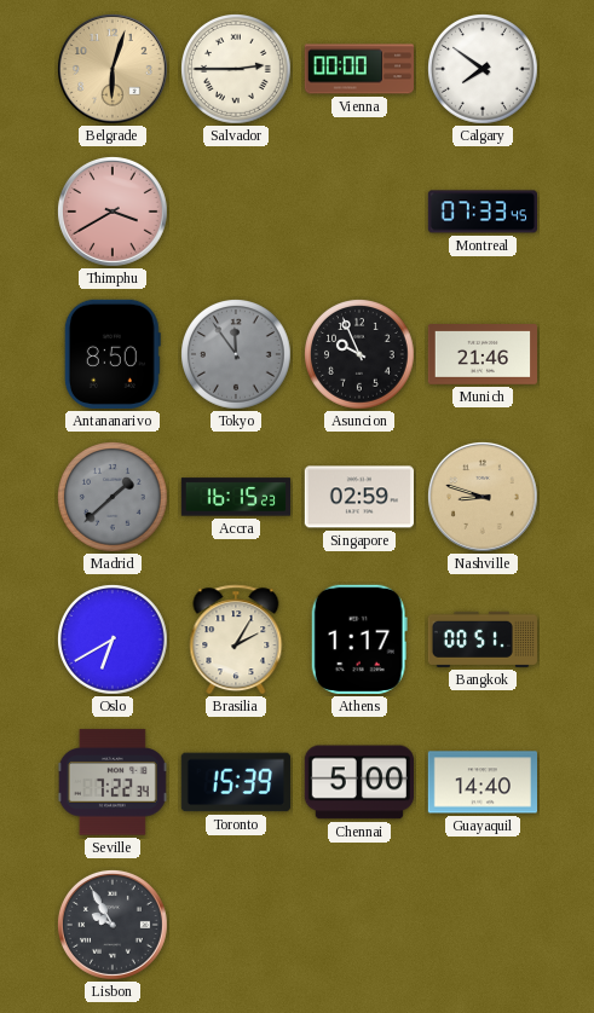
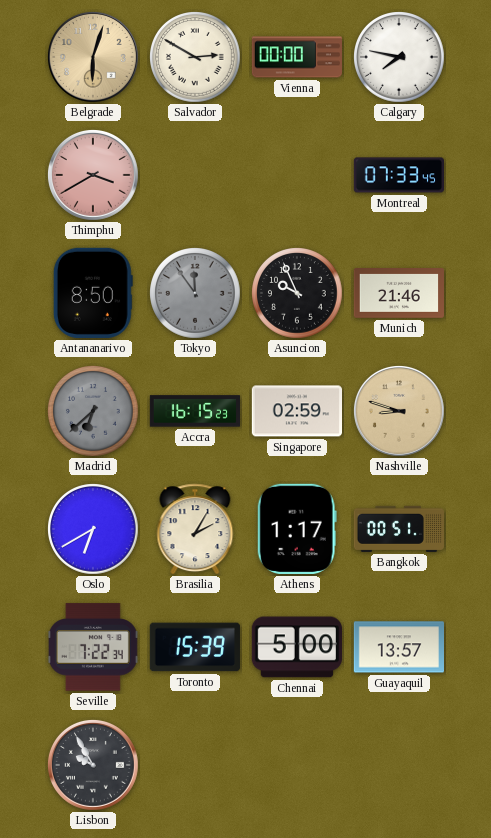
Salvador: 2:45 -> 2:50 (196, 58)
Calgary: 7:51 -> 7:47 (400, 58)
Madrid: 1:38 -> 6:38 (94, 412)
Guayaquil: 14:40 -> 13:57 (398, 647)
